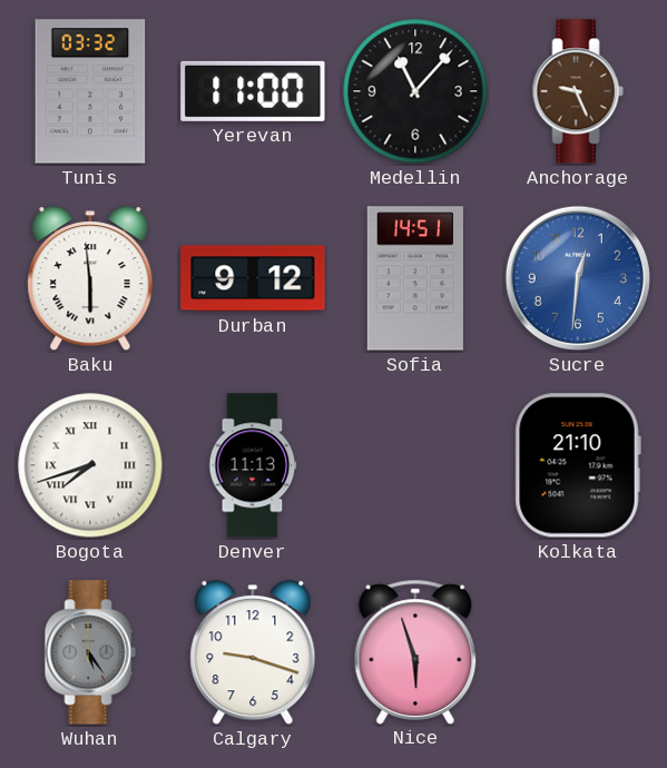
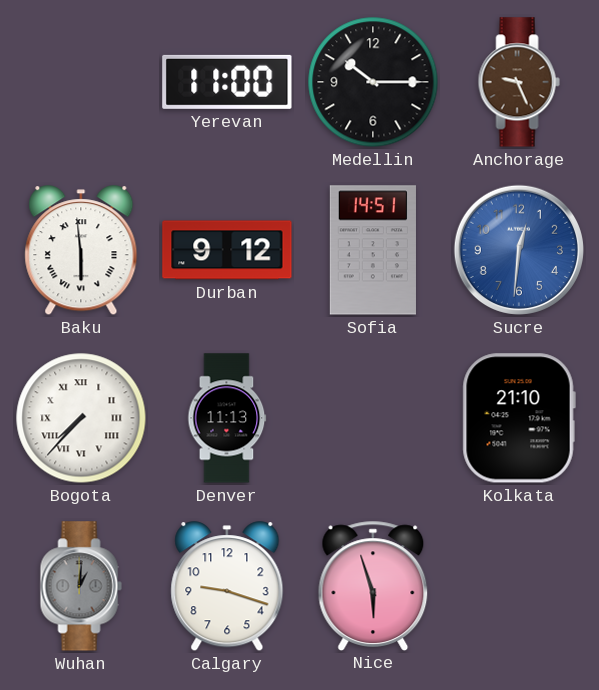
Tunis: 03:32 -> none (90, 91)
Medellin: 11:07 -> 10:15 (373, 82)
Bogota: 7:42 -> 7:37 (81, 418)
Wuhan: 5:24 -> 1:01 (81, 586)
